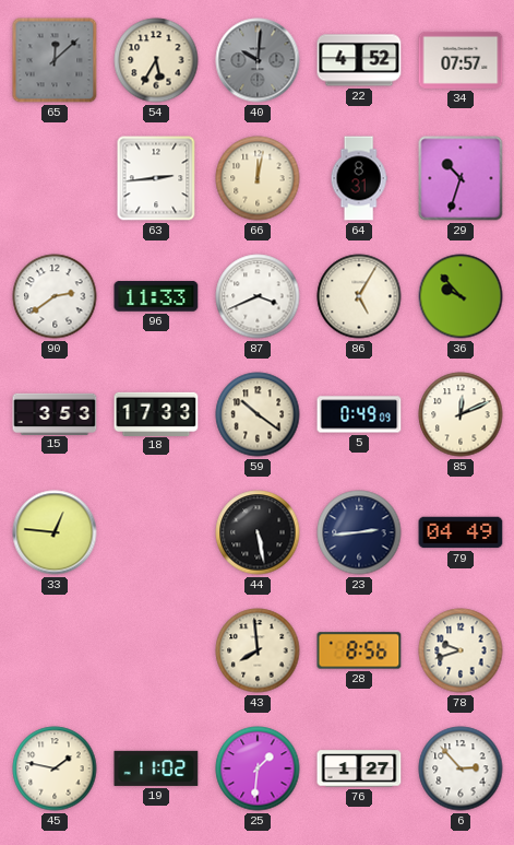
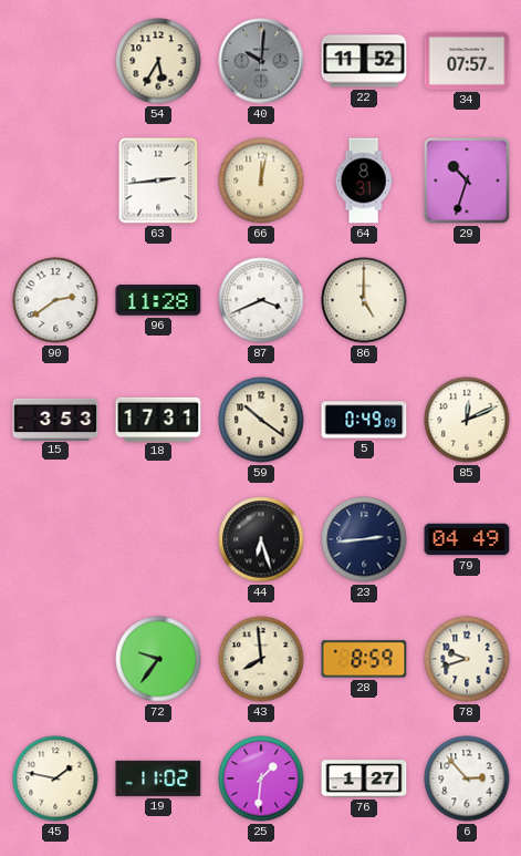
65: 12:08 -> none (55, 60)
22: 4:52 -> 11:52 (364, 61)
96: 11:33 -> 11:28 (158, 300)
86: 5:05 -> 5:00 (364, 300)
36: 9:53 -> none (461, 296)
18: 17:33 -> 17:31 (158, 419)
33: 12:46 -> none (55, 532)
44: 5:28 -> 6:27 (261, 539)
72: none -> 9:36 (158, 659)
28: 8:56 -> 8:59 (364, 659)
